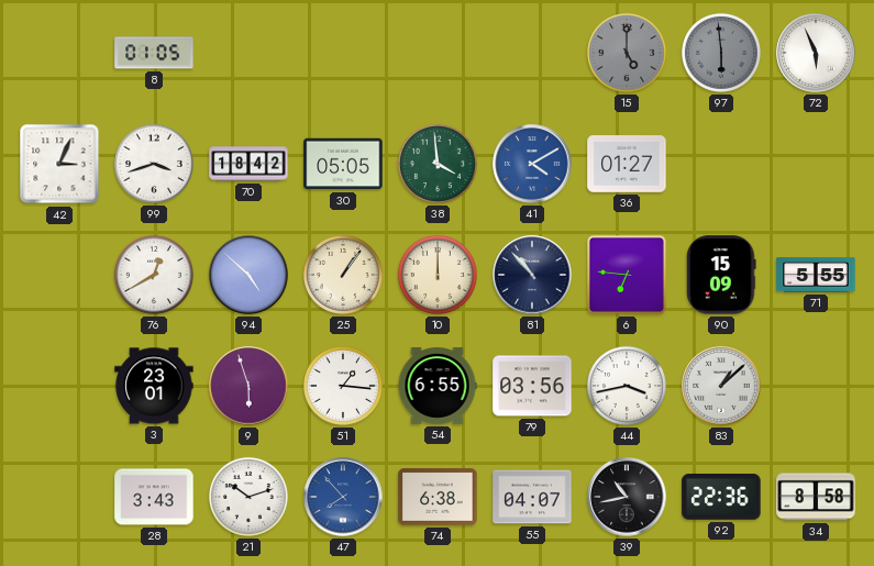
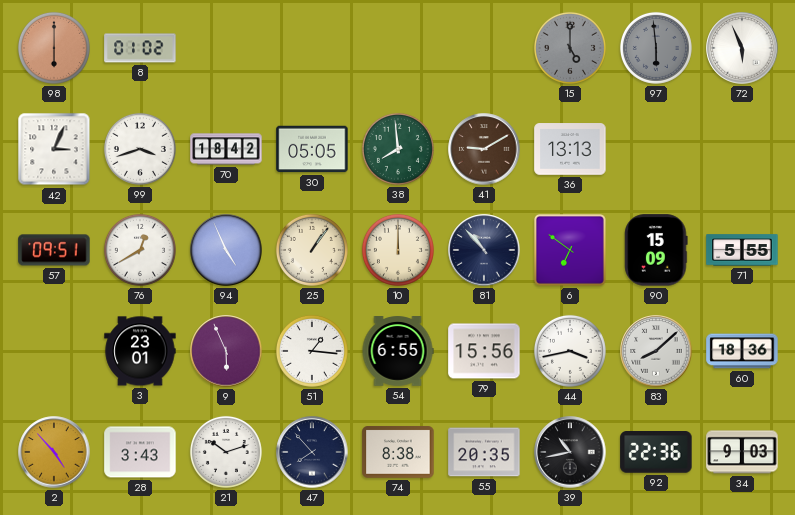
98: none -> 6:00 (54, 48)
8: 01:05 -> 01:02 (140, 48)
38: 3:59 -> 7:59 (398, 149)
41: 4:10 -> 9:10 (484, 149)
41 dial: blue -> brown (484, 149)
36: 01:27 -> 13:13 (570, 149)
57: none -> 09:51 (54, 250)
94: 4:52 -> 4:56 (226, 250)
6: 6:46 -> 6:51 (570, 250)
9: 5:57 -> 5:56 (226, 351)
79: 03:56 -> 15:56 (484, 351)
83: 1:08 -> 8:08 (656, 351)
60: none -> 18:36 (742, 351)
2: none -> 4:53 (54, 452)
47 dial: blue -> navy (312, 452)
74: 6:38 -> 8:38 (398, 452)
55: 04:07 -> 20:35 (484, 452)
34: 8:58 -> 9:03 (742, 452)
